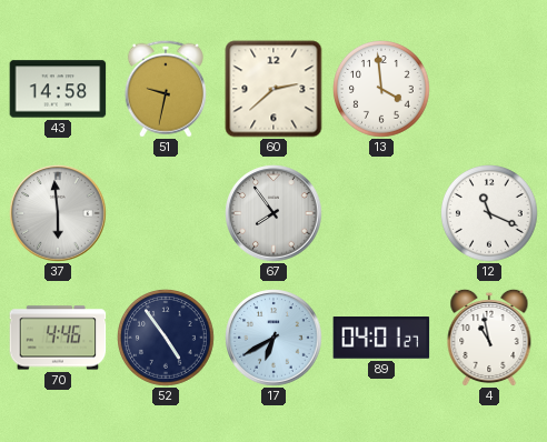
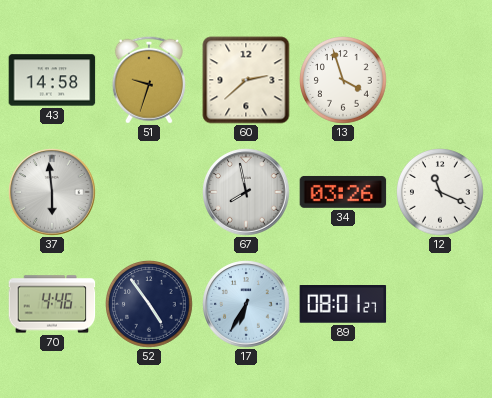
51: 9:32 -> 9:33 (149, 80)
13: 3:59 -> 3:57 (343, 80)
67: 7:54 -> 7:58 (246, 192)
34: none -> 03:26 (343, 192)
17: 6:40 -> 6:35 (246, 304)
89: 04:01 -> 08:01 (343, 305)
4: 10:58 -> none (489, 338)
